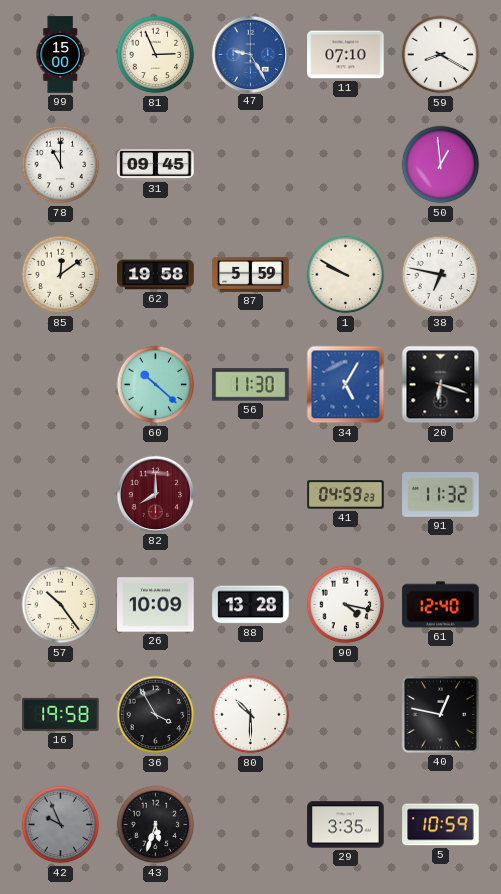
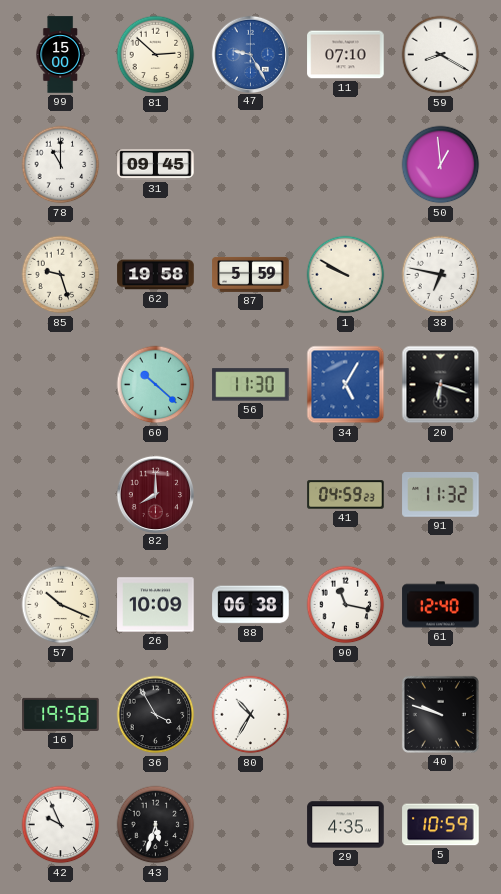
81: 2:56 -> 2:52 (156, 55)
85: 12:09 -> 9:27 (61, 275)
57: 10:24 -> 10:19 (61, 605)
88: 13:28 -> 06:38 (251, 605)
90: 4:17 -> 11:17 (346, 605)
80: 10:30 -> 10:35 (251, 715)
40: 12:47 -> 9:48 (440, 714)
42 dial: grey -> white (61, 825)
29: 3:35 -> 4:35 (346, 825)
